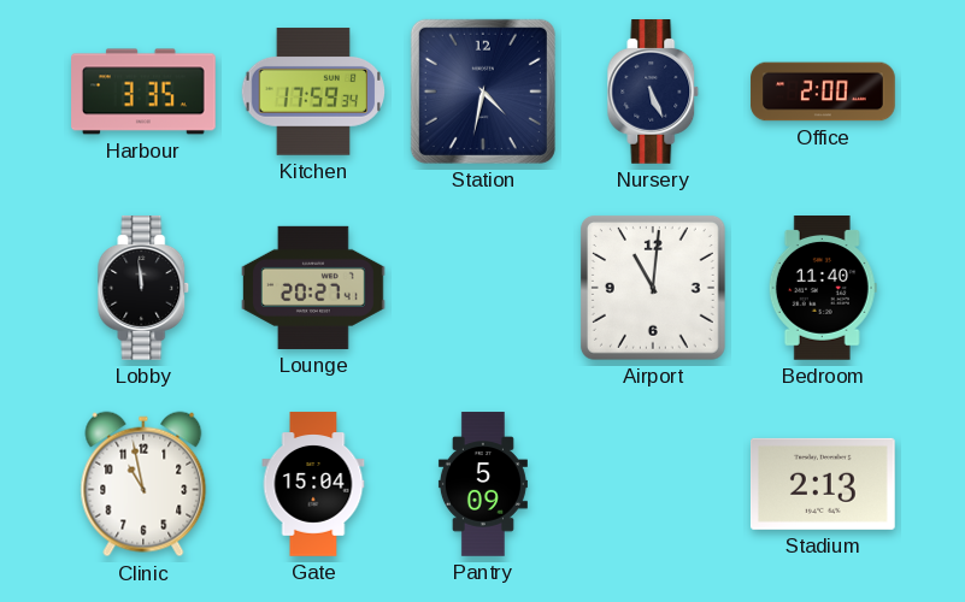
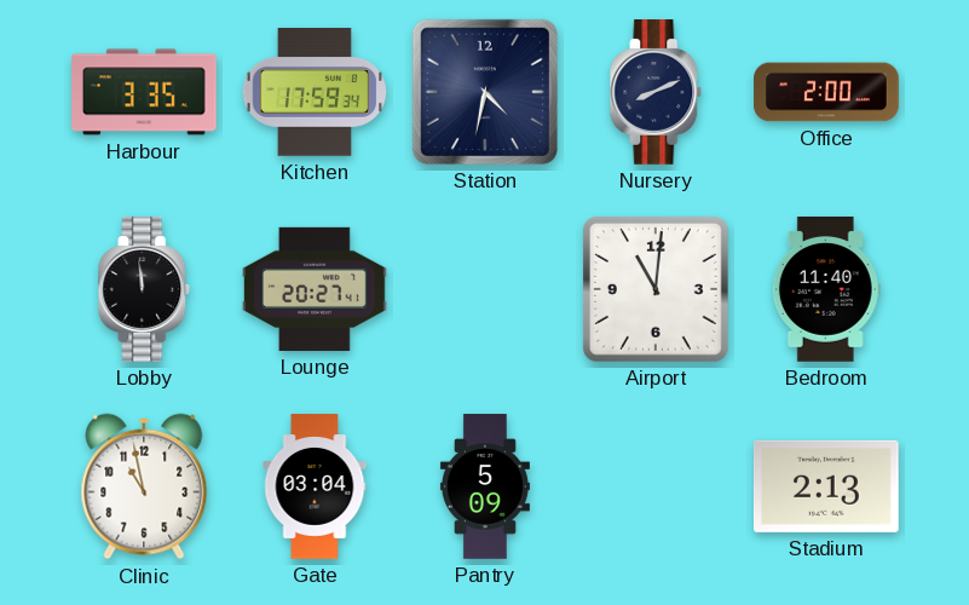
Nursery: 5:26 -> 8:11 (656, 93)
Gate: 15:04 -> 03:04 (315, 486)
